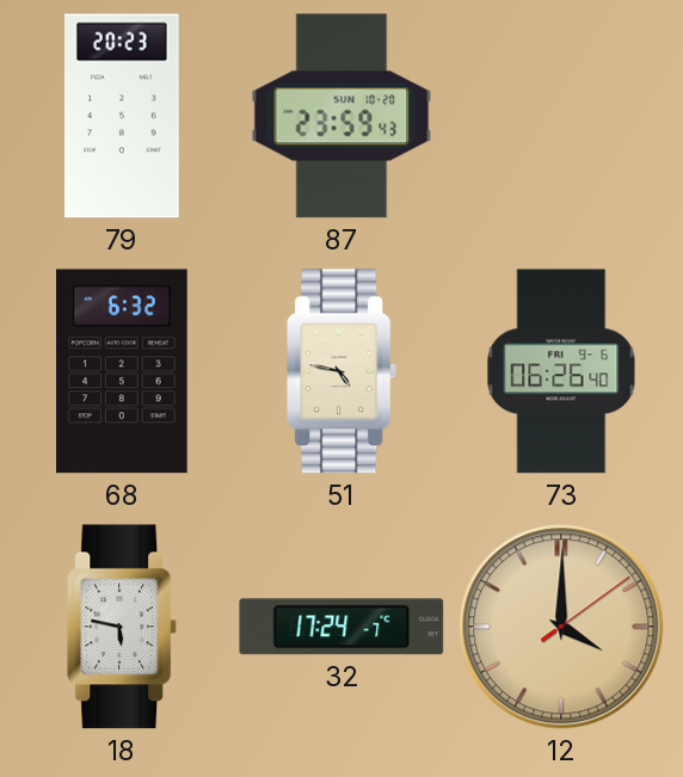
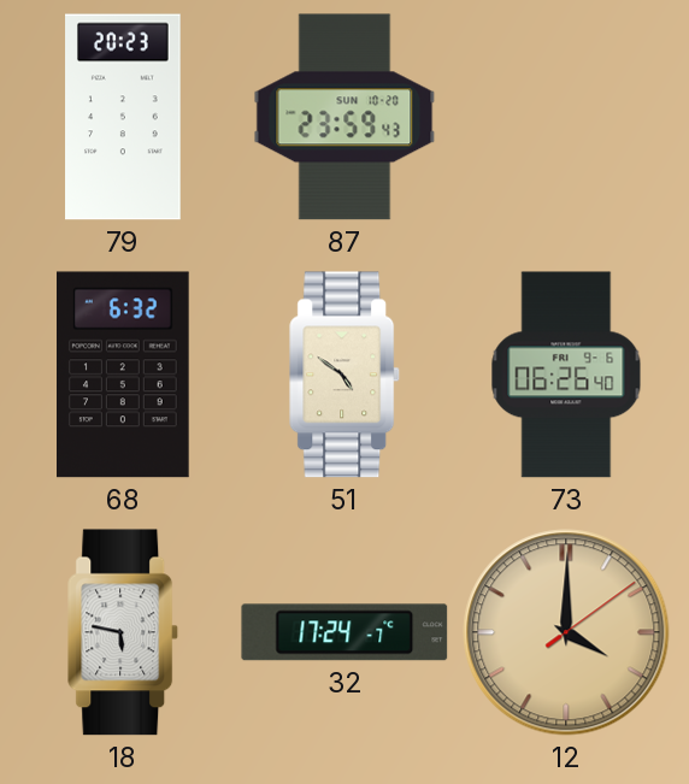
51: 4:47 -> 4:51 (346, 375)
